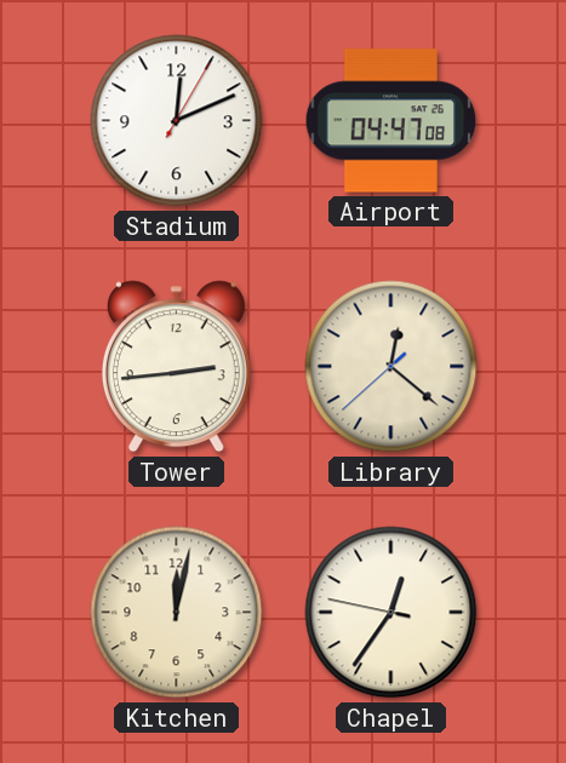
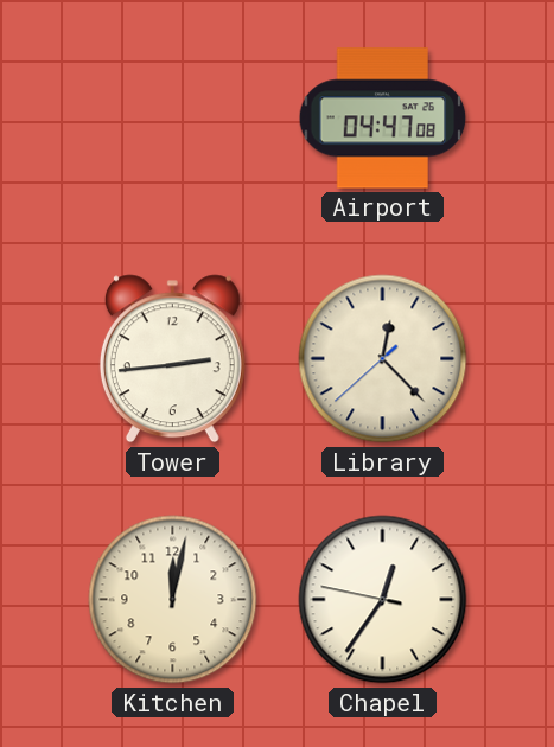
Stadium: 12:11 -> none (177, 121)
Library: 12:21 -> 12:22 (383, 359)
